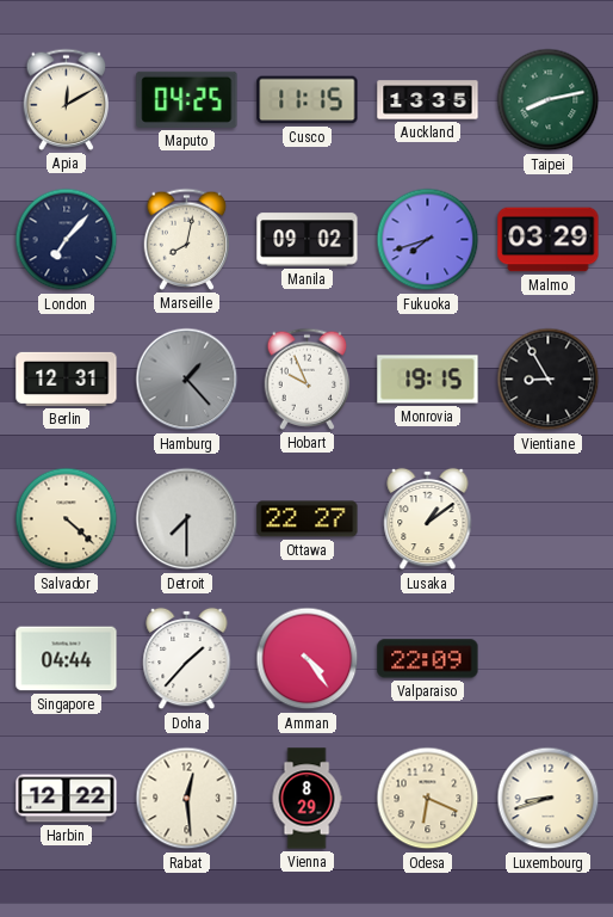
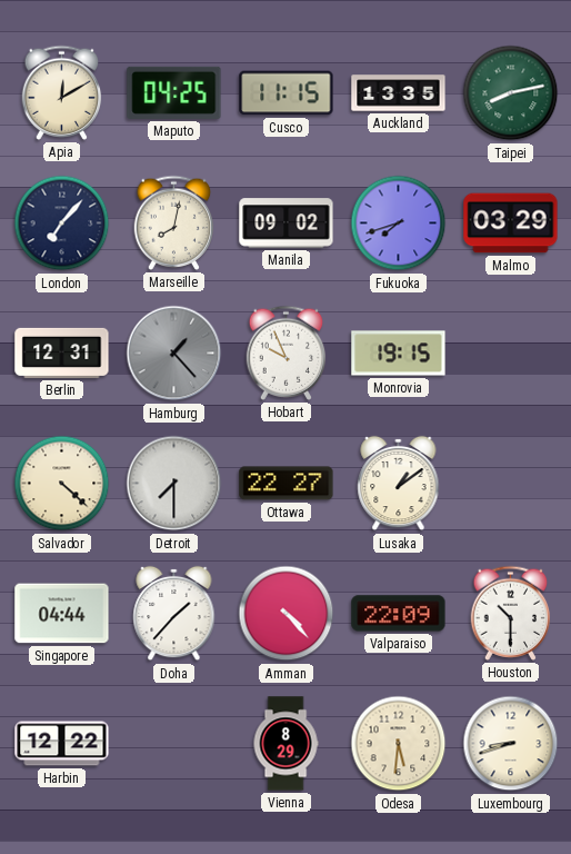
Vientiane: 8:55 -> none (549, 380)
Amman: 4:24 -> 4:23 (287, 614)
Houston: none -> 10:30 (511, 613)
Rabat: 12:29 -> none (187, 799)
Odesa: 6:19 -> 5:31 (399, 744)
